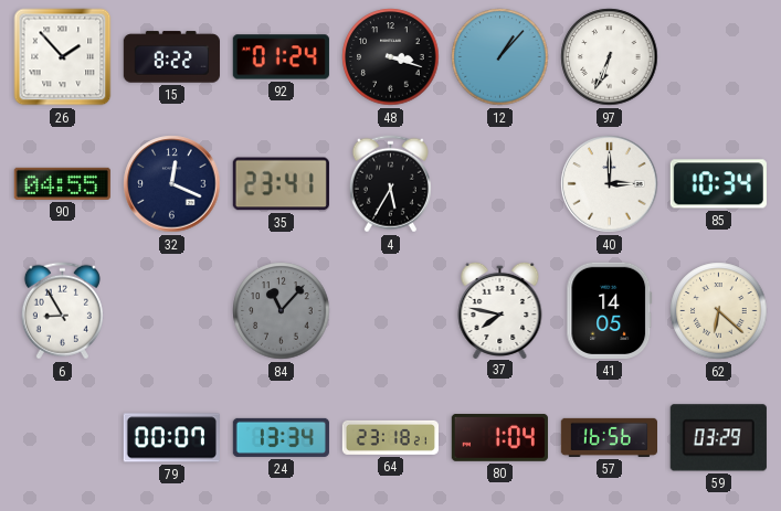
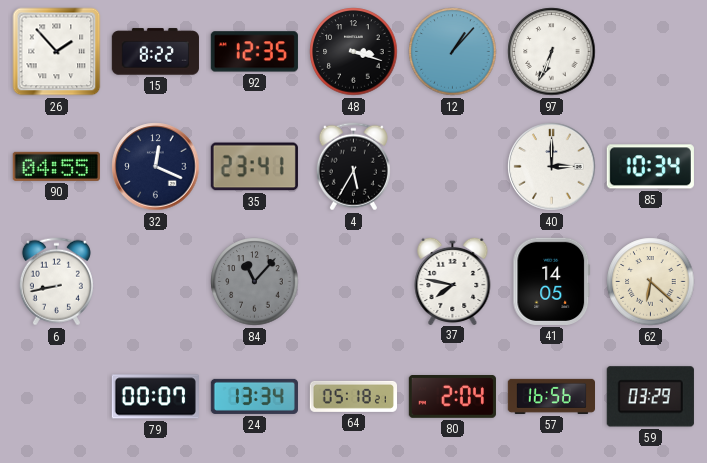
92: 01:24 -> 12:35 (254, 52)
6: 8:55 -> 8:43 (56, 282)
64: 23:18 -> 05:18 (353, 396)
80: 1:04 -> 2:04 (452, 397)
